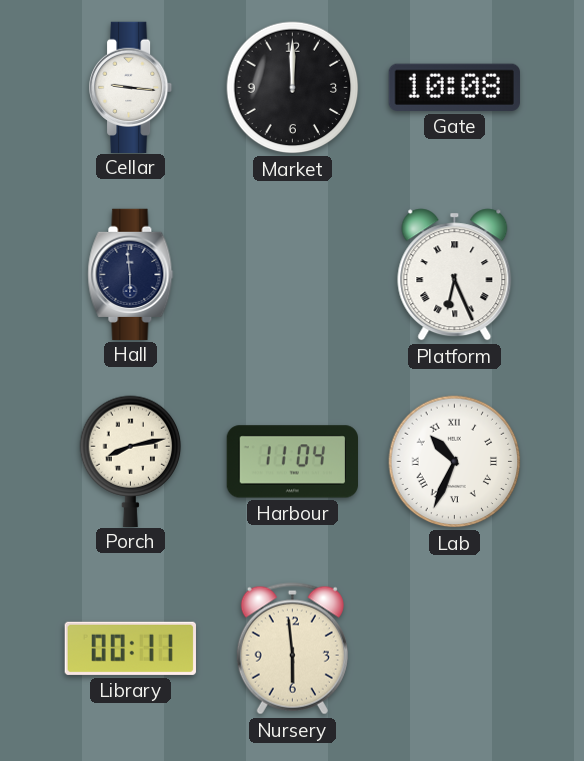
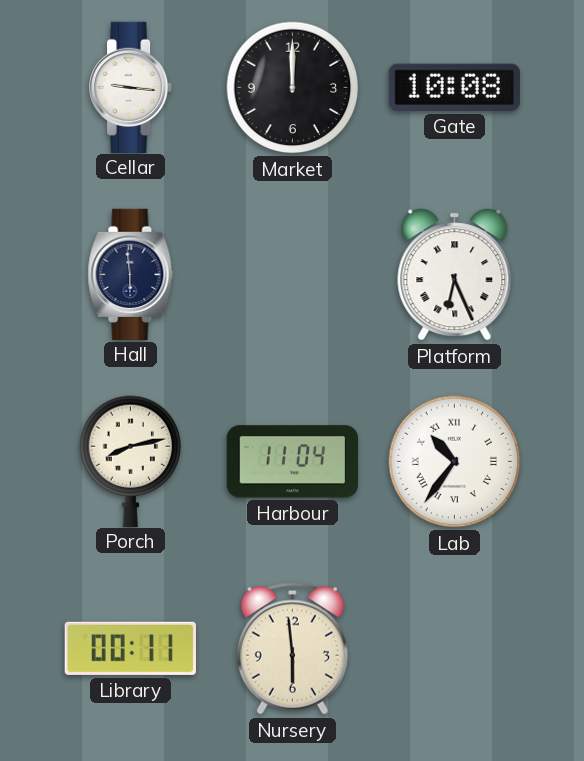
Lab: 10:34 -> 10:36 (455, 462)
